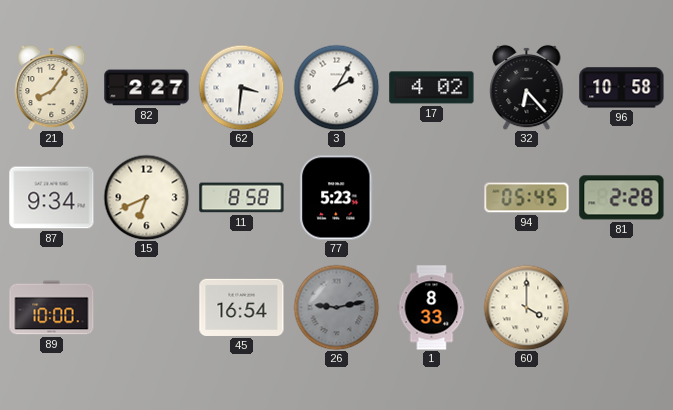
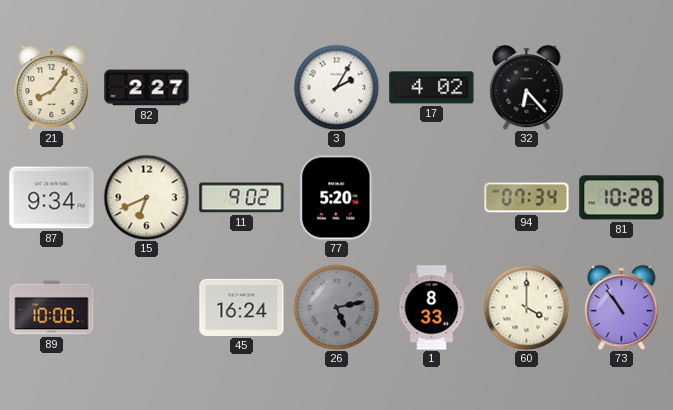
62: 3:31 -> none (241, 87)
96: 10:58 -> none (622, 88)
11: 8:58 -> 9:02 (242, 198)
77: 5:23 -> 5:20 (337, 198)
94: 05:45 -> 07:34 (527, 198)
81: 2:28 -> 10:28 (622, 198)
45: 16:54 -> 16:24 (242, 307)
26: 9:13 -> 5:13 (336, 307)
73: none -> 10:54 (622, 307)
